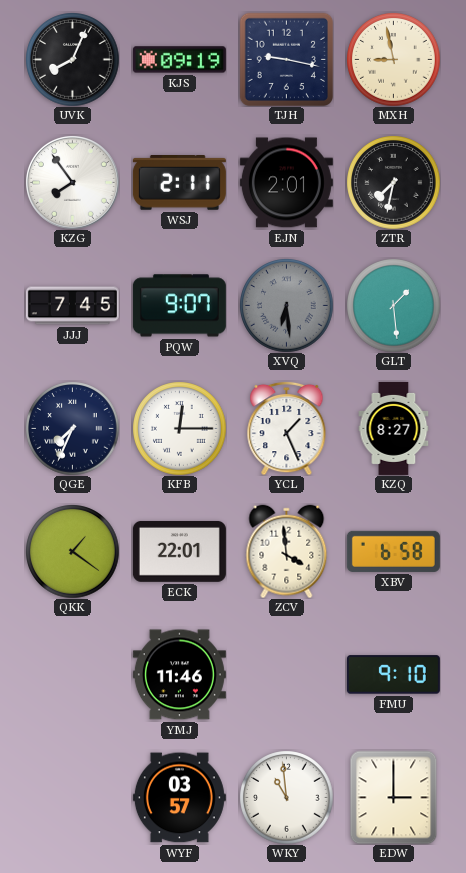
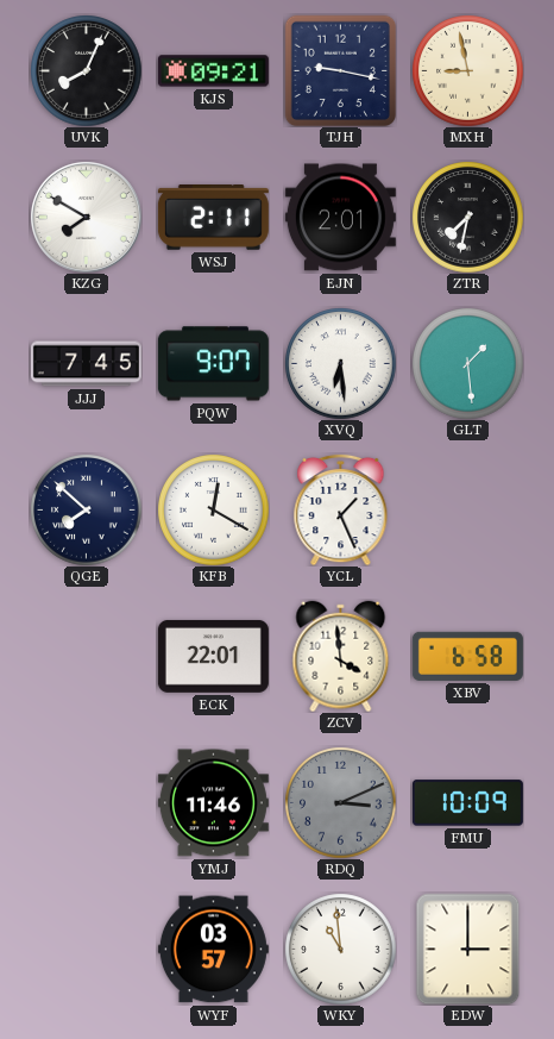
KJS: 09:19 -> 09:21 (213, 71)
KZG: 7:54 -> 7:50 (86, 217)
XVQ dial: grey -> white (340, 363)
QGE: 7:34 -> 7:52 (86, 509)
KFB: 12:15 -> 12:20 (213, 509)
KZQ: 8:27 -> none (394, 428)
QKK: 1:21 -> none (72, 551)
RDQ: none -> 3:11 (340, 802)
FMU: 9:10 -> 10:09 (467, 803)
